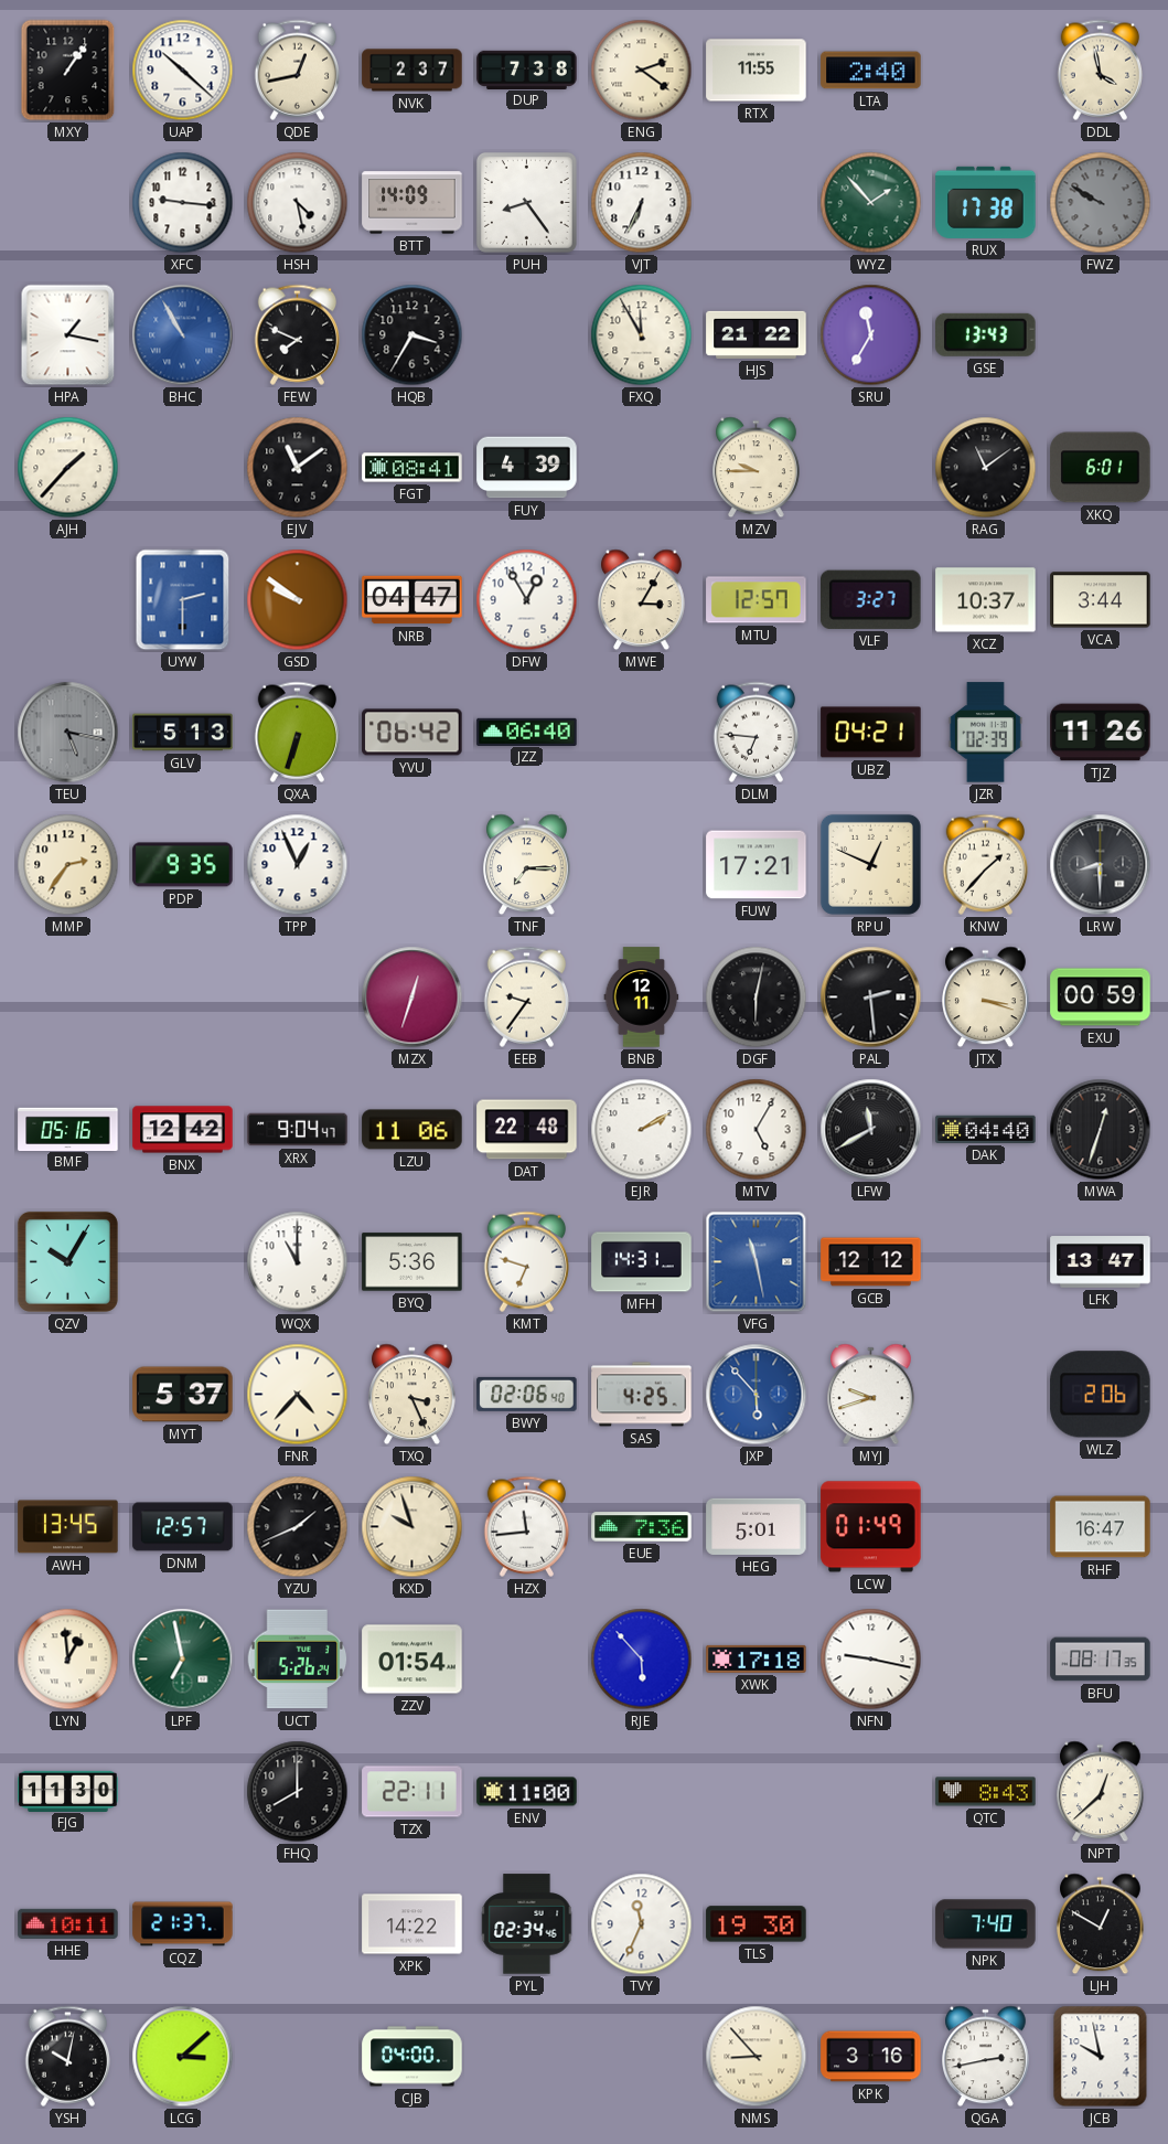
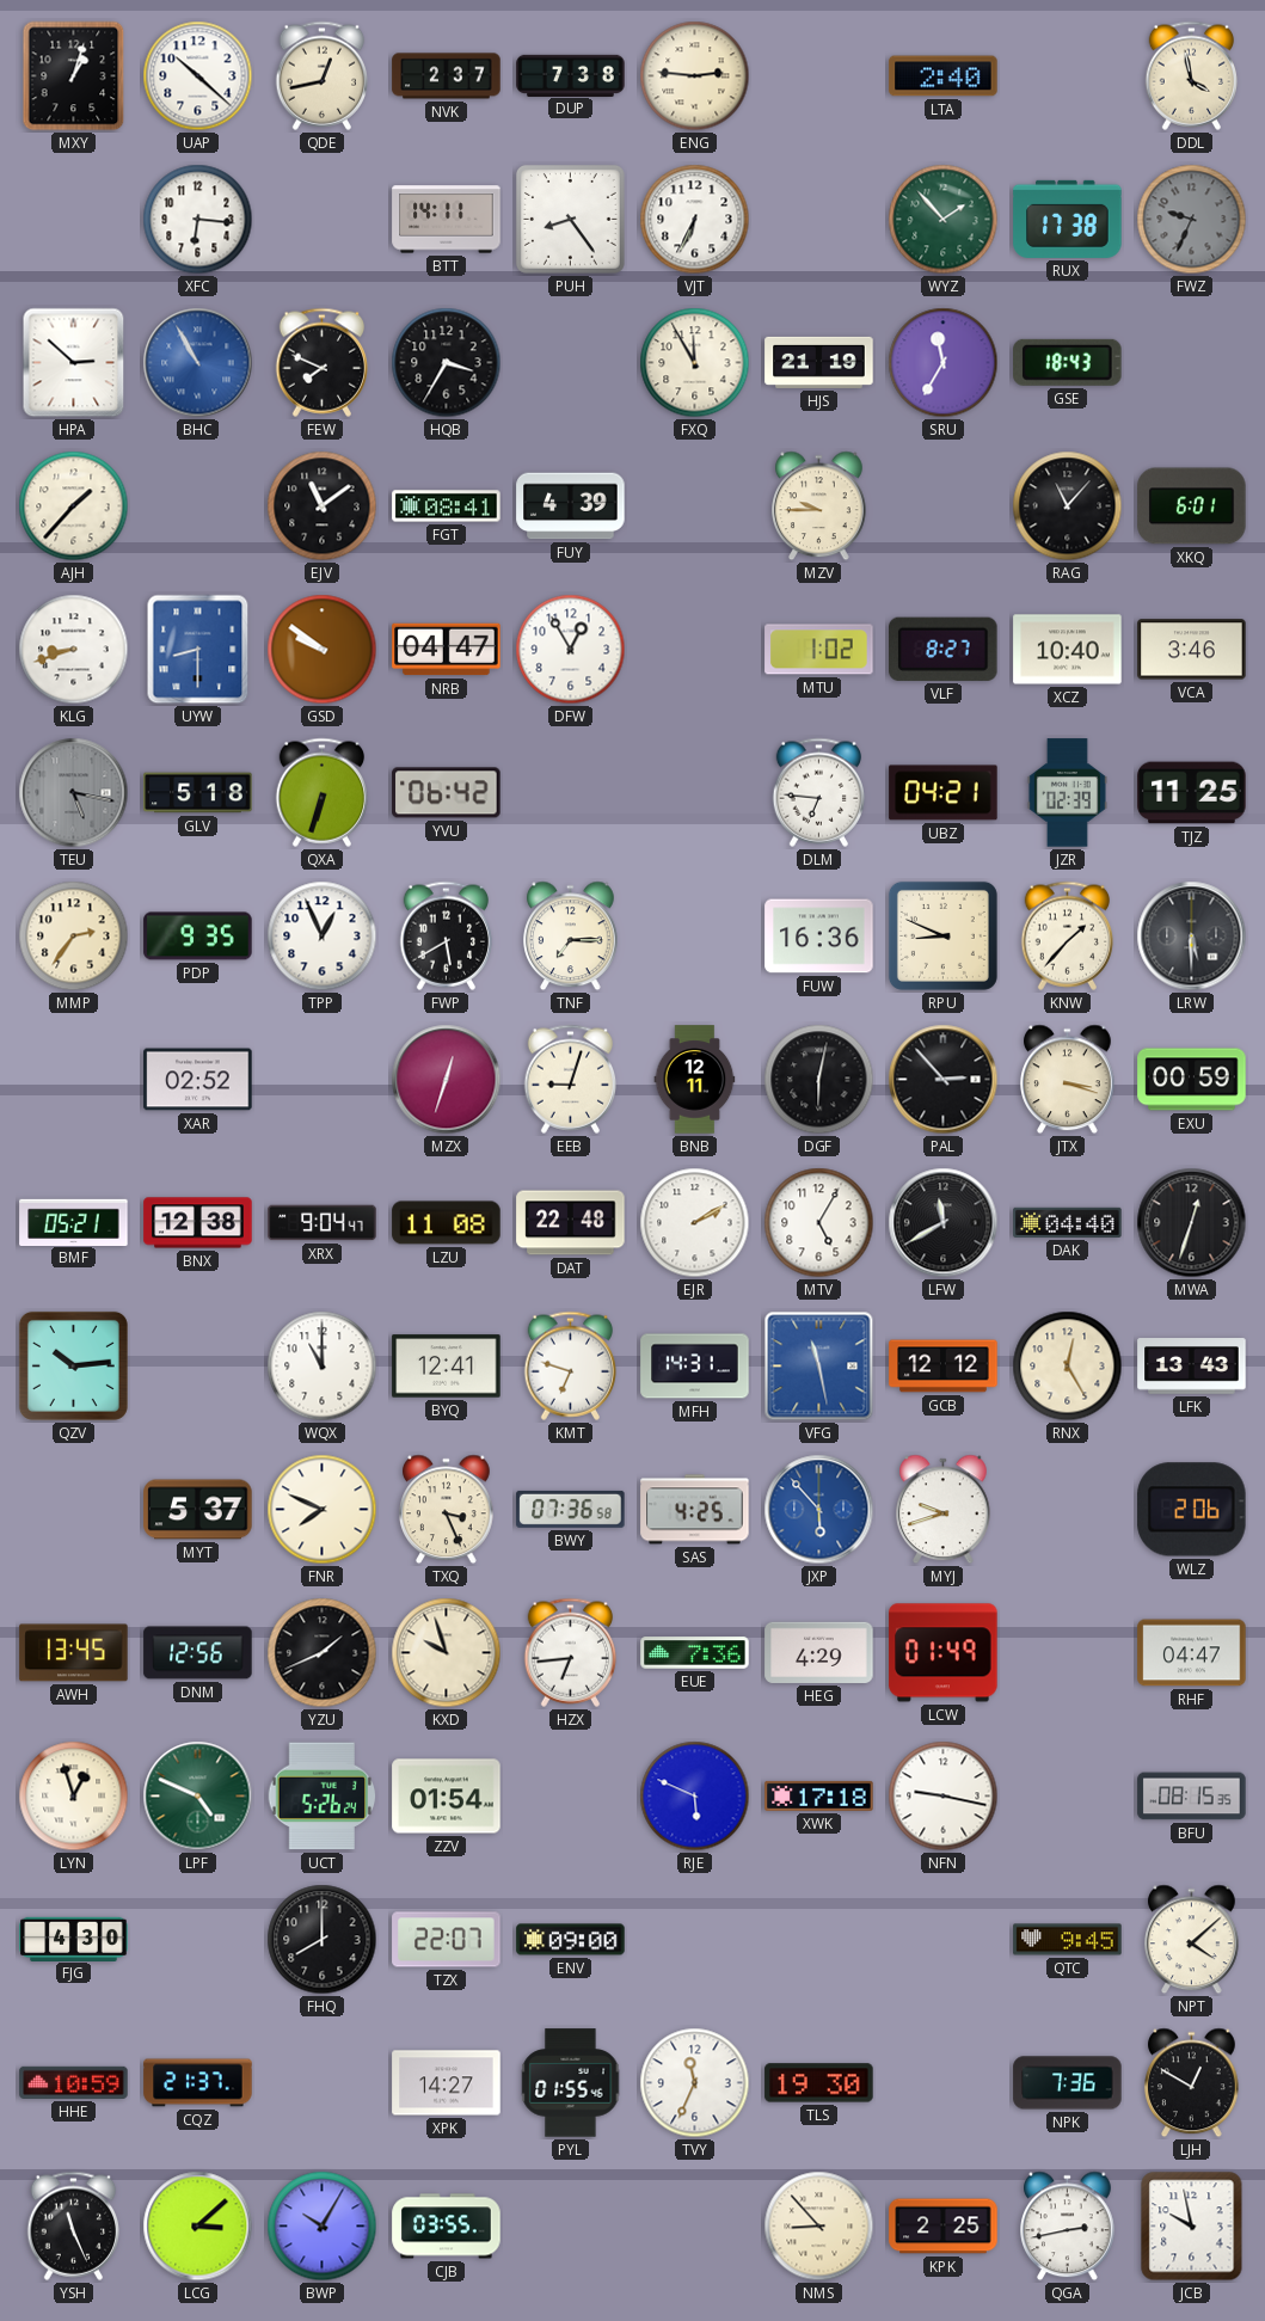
MXY: 1:06 -> 1:03 (74, 76)
ENG: 2:21 -> 2:46 (695, 76)
RTX: 11:55 -> none (757, 71)
XFC: 9:16 -> 6:16 (198, 220)
HSH: 4:28 -> none (298, 203)
BTT: 14:09 -> 14:11 (447, 220)
FWZ: 9:50 -> 9:34 (1192, 220)
HPA: 1:17 -> 2:52 (74, 363)
HJS: 21:22 -> 21:19 (819, 362)
GSE: 13:43 -> 18:43 (1068, 362)
RAG: 11:09 -> 11:07 (1068, 506)
KLG: none -> 8:42 (74, 650)
UYW: 2:30 -> 8:30 (198, 650)
MWE: 3:05 -> none (642, 600)
MTU: 12:57 -> 1:02 (819, 650)
VLF: 3:27 -> 8:27 (944, 649)
XCZ: 10:37 -> 10:40 (1068, 650)
VCA: 3:44 -> 3:46 (1192, 650)
GLV: 5:13 -> 5:18 (198, 793)
JZZ: 06:40 -> none (527, 732)
TJZ: 11:26 -> 11:25 (1192, 793)
FWP: none -> 5:40 (447, 935)
FUW: 17:21 -> 16:36 (819, 937)
RPU: 12:49 -> 8:49 (942, 935)
LRW: 8:30 -> 5:30 (1192, 937)
XAR: none -> 02:52 (198, 1080)
EEB: 9:36 -> 9:03 (571, 1079)
PAL: 2:29 -> 2:53 (944, 1080)
BMF: 05:16 -> 05:21 (74, 1222)
BNX: 12:42 -> 12:38 (198, 1223)
LZU: 11:06 -> 11:08 (447, 1223)
QZV: 10:05 -> 10:14 (73, 1365)
BYQ: 5:36 -> 12:41 (447, 1367)
RNX: none -> 12:25 (1068, 1367)
LFK: 13:47 -> 13:43 (1192, 1367)
FNR: 4:37 -> 7:49 (323, 1510)
BWY: 02:06 -> 07:36 (571, 1509)
DNM: 12:57 -> 12:56 (198, 1653)
HZX: 11:44 -> 6:44 (571, 1652)
HEG: 5:01 -> 4:29 (819, 1652)
RHF: 16:47 -> 04:47 (1192, 1653)
LYN: 12:59 -> 12:57 (74, 1797)
LPF: 6:58 -> 4:49 (198, 1797)
RJE: 5:53 -> 5:49 (695, 1797)
BFU: 08:17 -> 08:15 (1192, 1797)
FJG: 11:30 -> 4:30 (74, 1939)
TZX: 22:11 -> 22:07 (447, 1940)
ENV: 11:00 -> 09:00 (571, 1940)
QTC: 8:43 -> 9:45 (1068, 1940)
NPT: 12:38 -> 4:08 (1192, 1940)
HHE: 10:11 -> 10:59 (74, 2082)
XPK: 14:22 -> 14:27 (447, 2083)
PYL: 02:34 -> 01:55 (571, 2083)
NPK: 7:40 -> 7:36 (1068, 2083)
YSH: 10:02 -> 11:26 (74, 2225)
BWP: none -> 10:05 (323, 2227)
CJB: 04:00 -> 03:55 (447, 2227)
KPK: 3:16 -> 2:25 (944, 2227)
